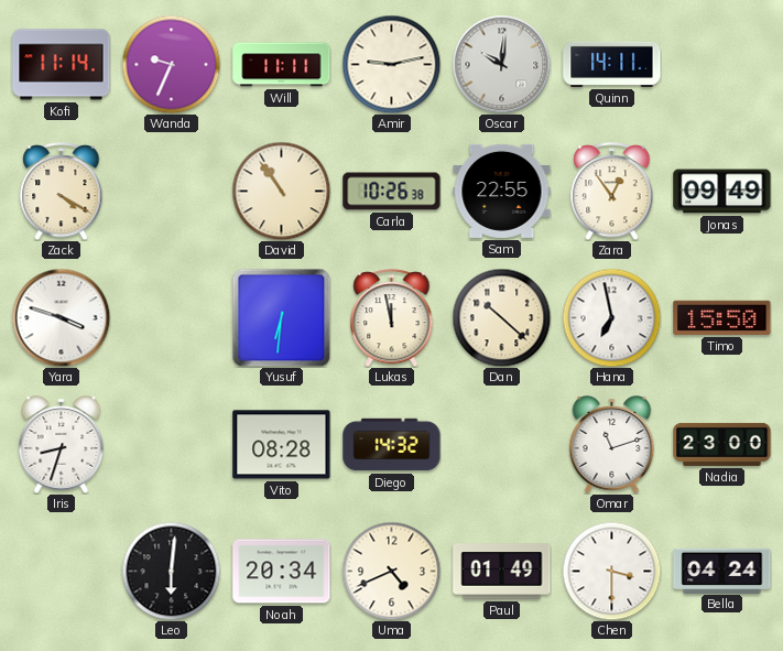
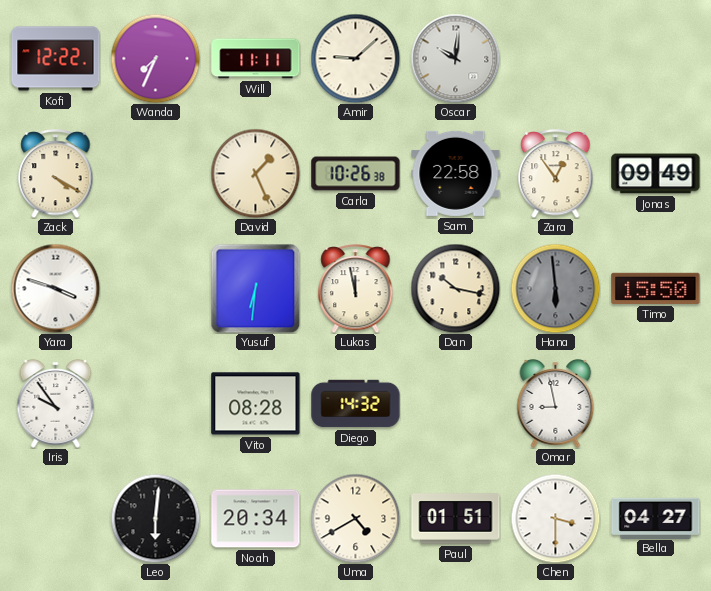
Kofi: 11:14 -> 12:22 (56, 59)
Wanda: 9:34 -> 7:34 (155, 58)
Amir: 9:13 -> 9:08 (355, 58)
Quinn: 14:11 -> none (612, 64)
David: 10:54 -> 1:26 (255, 173)
Sam: 22:55 -> 22:58 (456, 173)
Dan: 10:22 -> 10:17 (455, 288)
Hana: 6:58 -> 5:59 (555, 288)
Hana dial: white -> grey (555, 288)
Iris: 8:33 -> 9:54 (56, 404)
Omar: 11:12 -> 8:58 (556, 404)
Nadia: 23:00 -> none (722, 444)
Uma: 4:41 -> 4:40 (355, 518)
Paul: 01:49 -> 01:51 (456, 519)
Bella: 04:24 -> 04:27 (656, 518)
